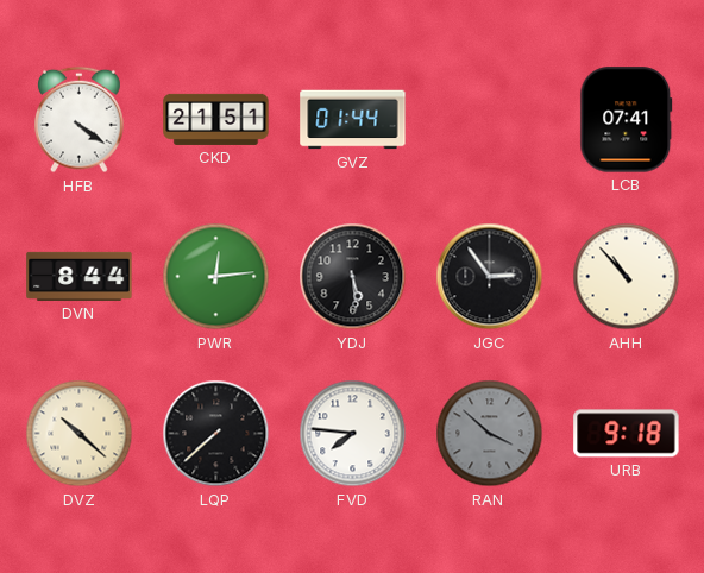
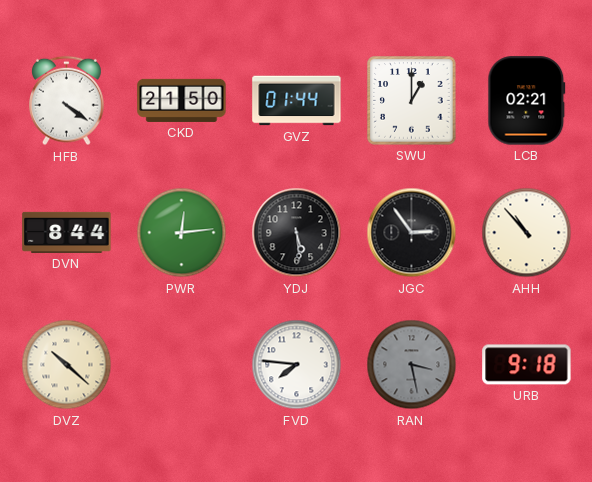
CKD: 21:51 -> 21:50 (182, 100)
SWU: none -> 1:00 (412, 101)
LCB: 07:41 -> 02:21 (527, 101)
LQP: 7:38 -> none (216, 434)
RAN: 3:52 -> 3:28 (412, 365)
